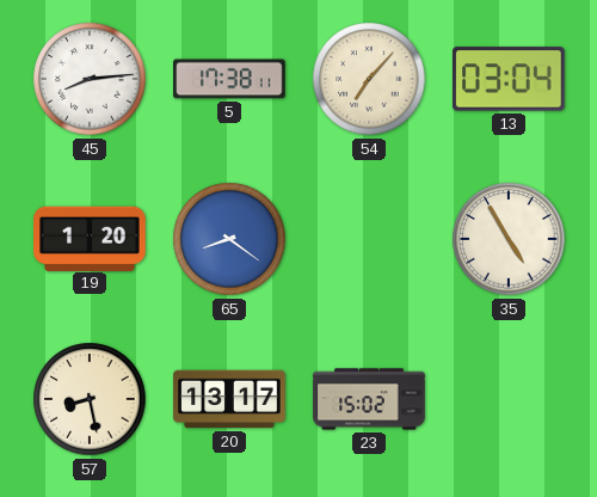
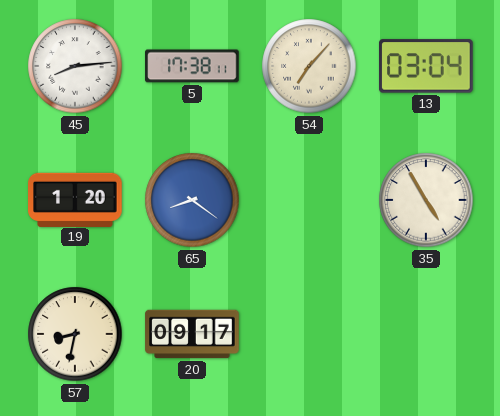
57: 8:28 -> 8:32 (75, 334)
20: 13:17 -> 09:17 (192, 334)
23: 15:02 -> none (369, 399)
